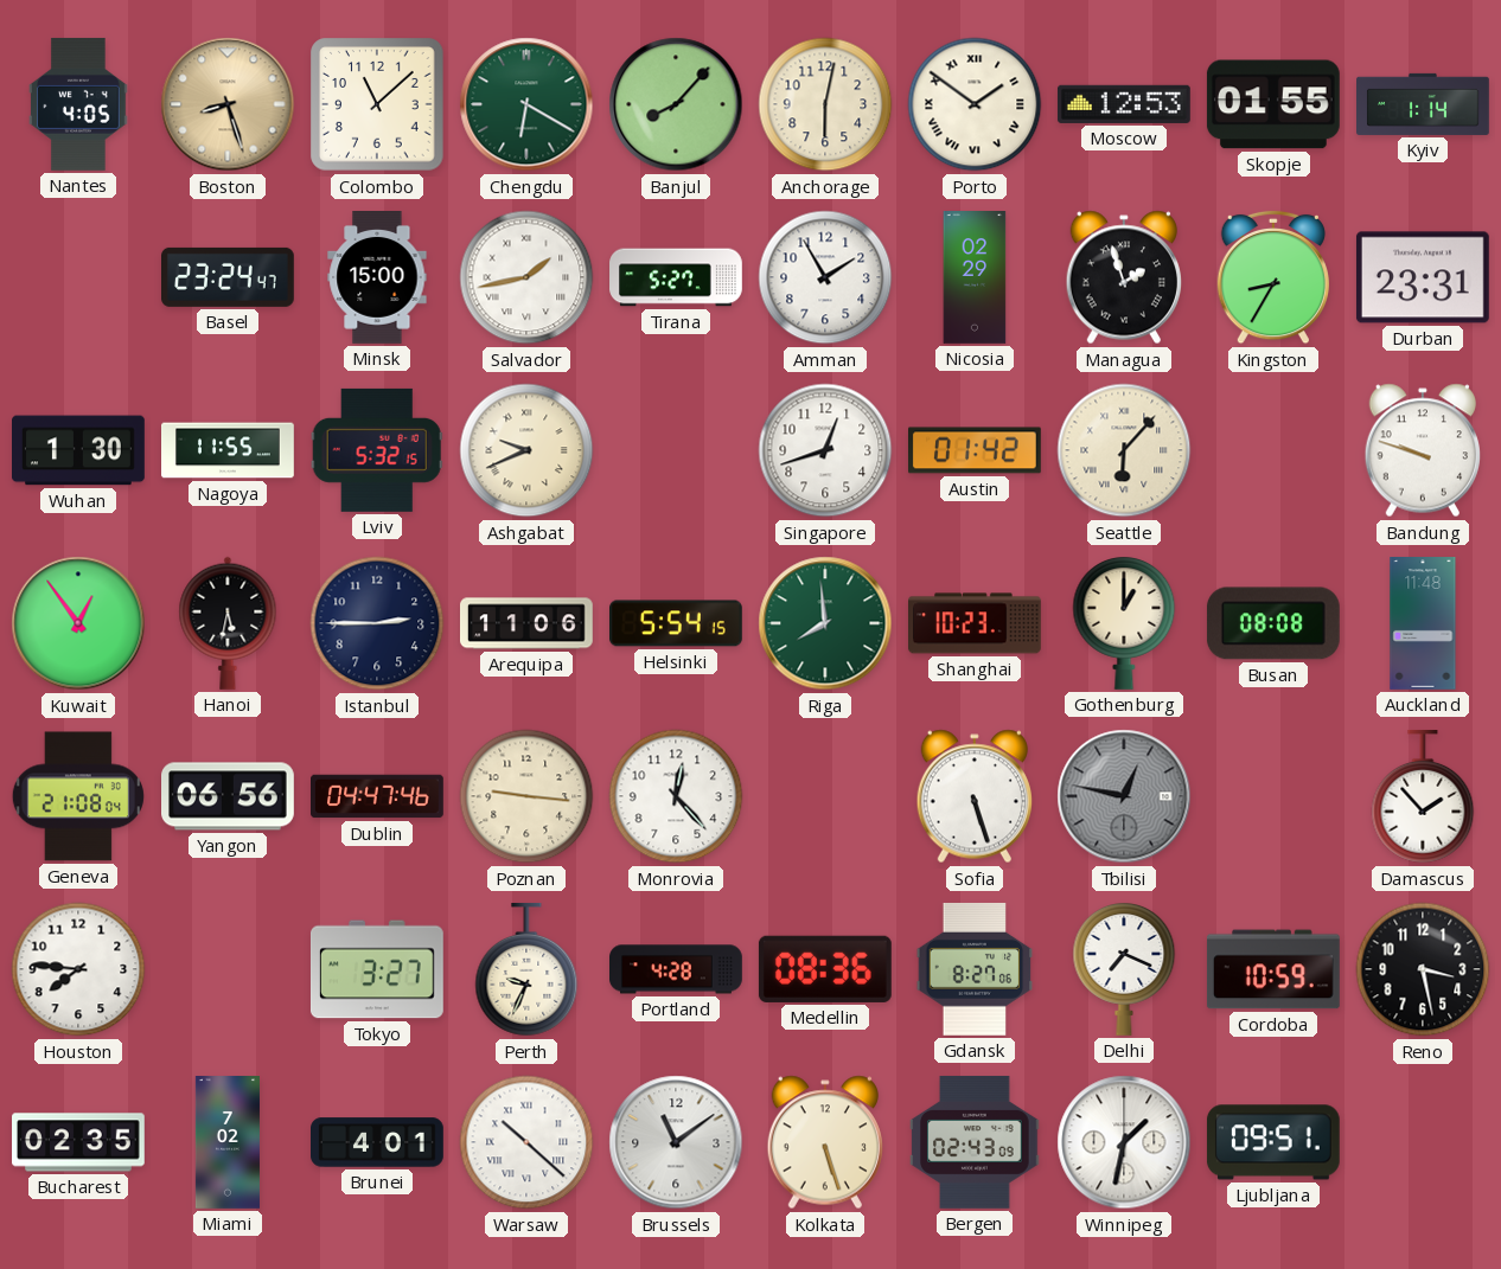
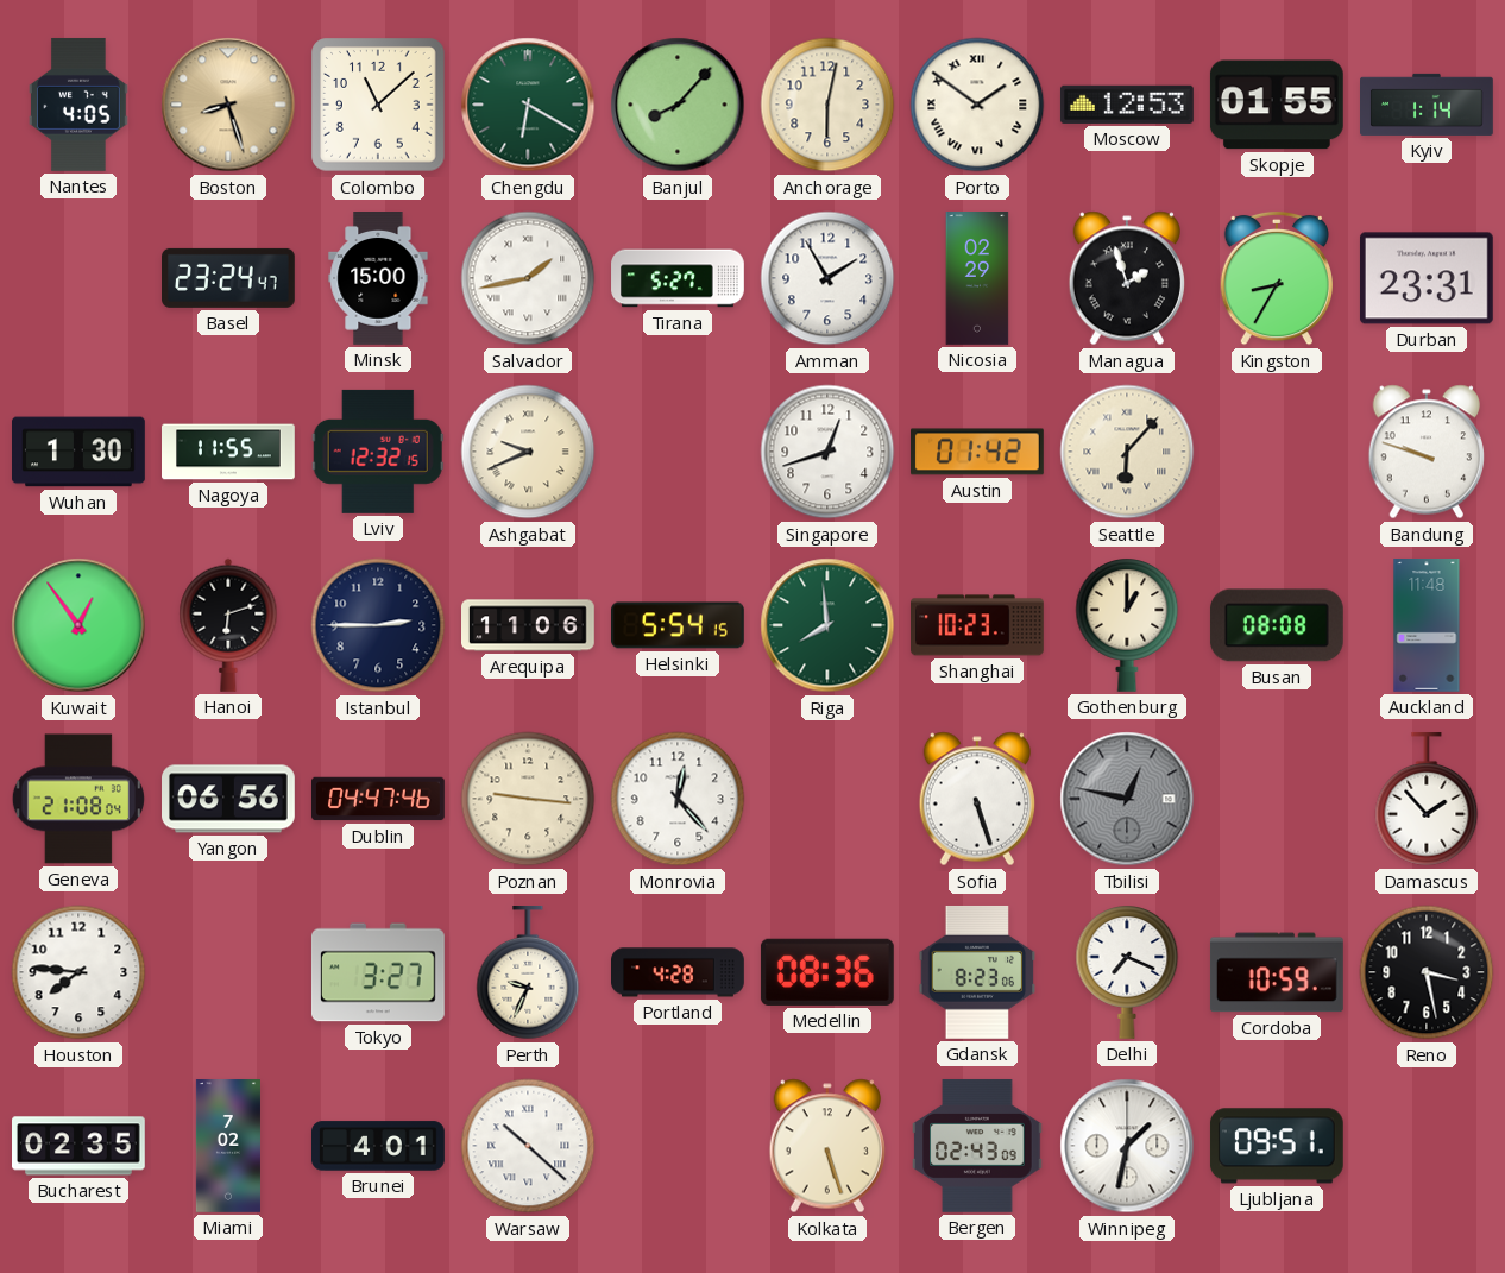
Lviv: 5:32 -> 12:32 (378, 452)
Hanoi: 5:32 -> 6:12 (228, 625)
Gdansk: 8:27 -> 8:23 (977, 972)
Brussels: 11:09 -> none (676, 1142)
